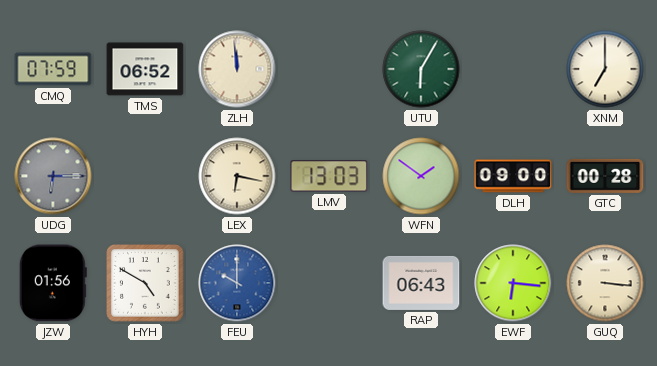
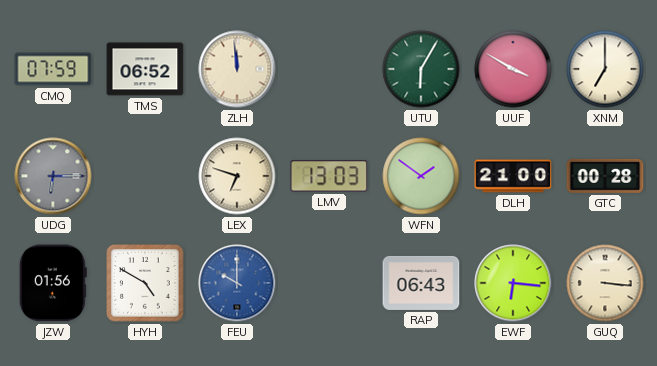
UUF: none -> 3:50 (513, 69)
LEX: 6:17 -> 6:48 (237, 176)
DLH: 09:00 -> 21:00 (513, 176)
